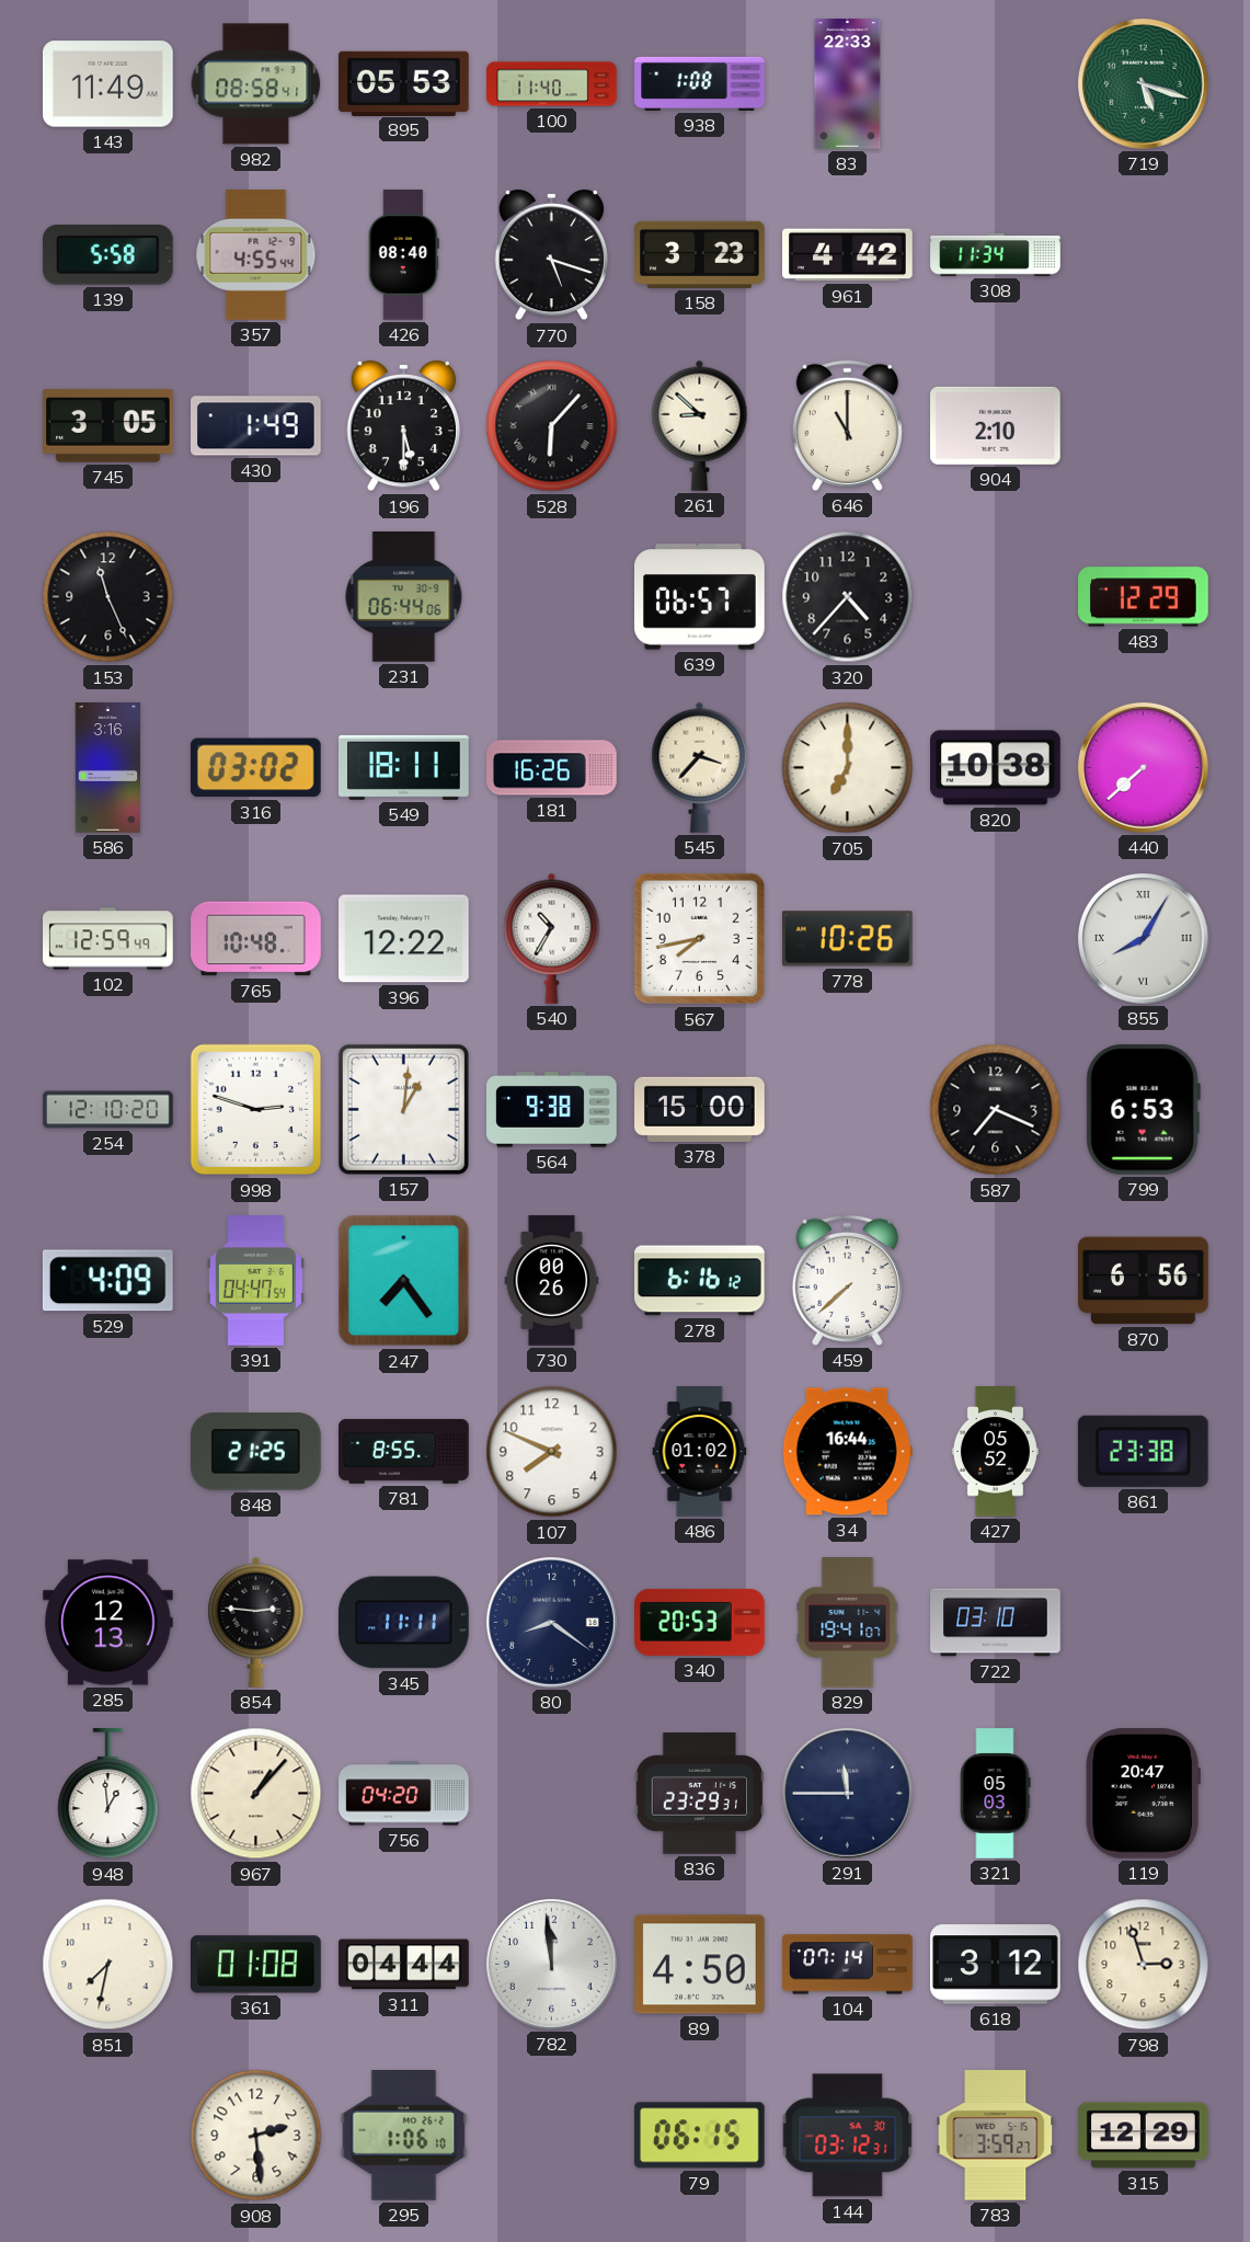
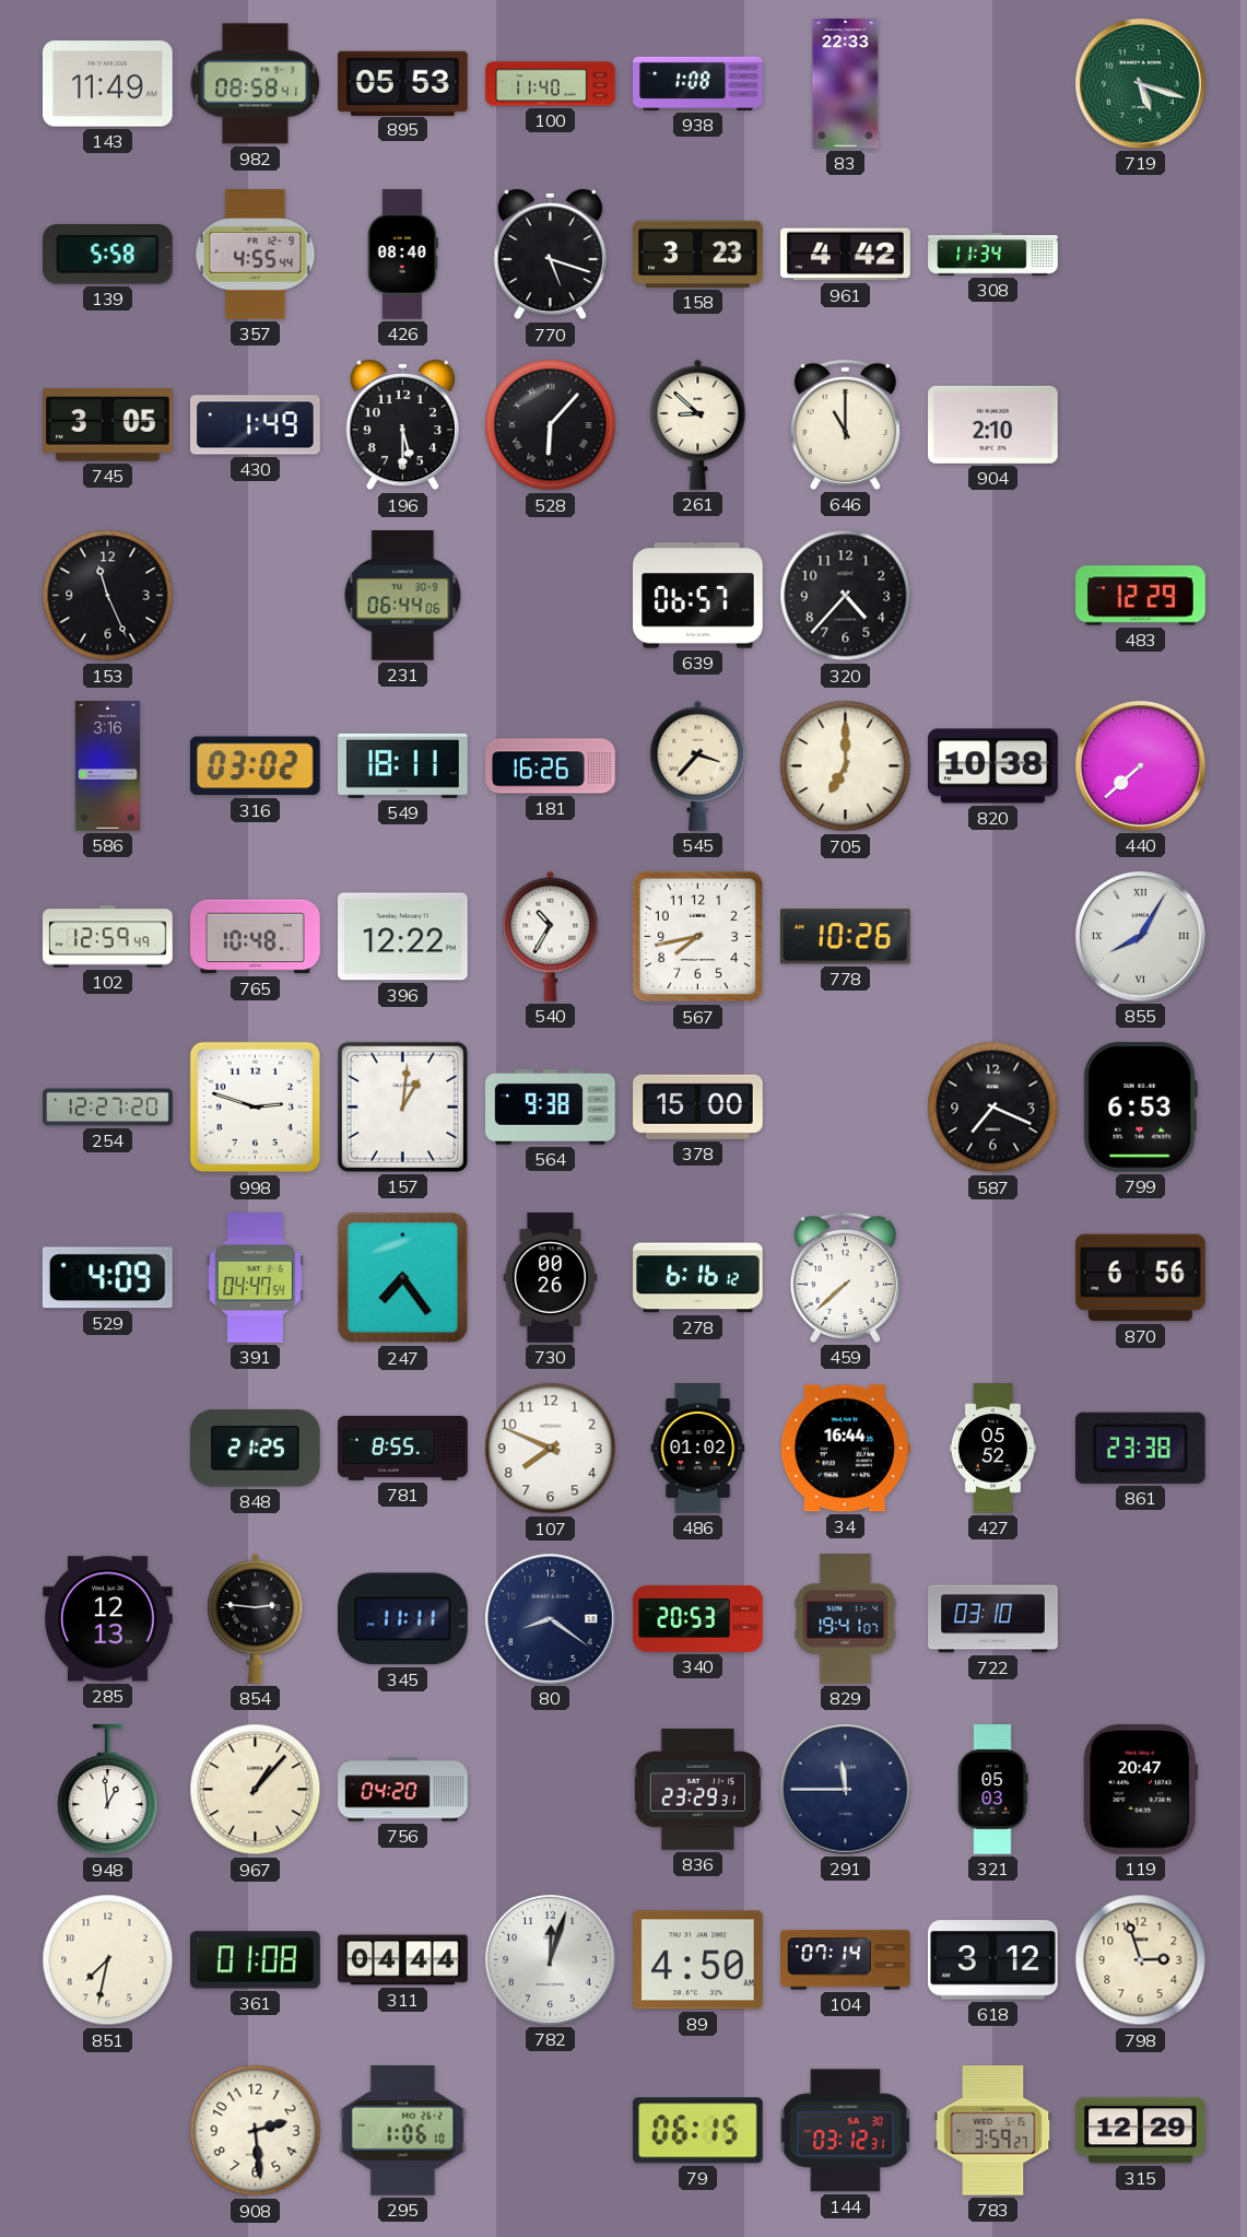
254: 12:10 -> 12:27 (108, 1108)
782: 11:59 -> 12:03 (550, 1959)
